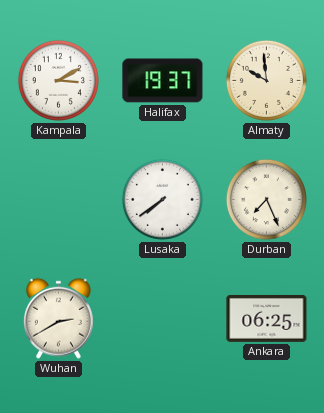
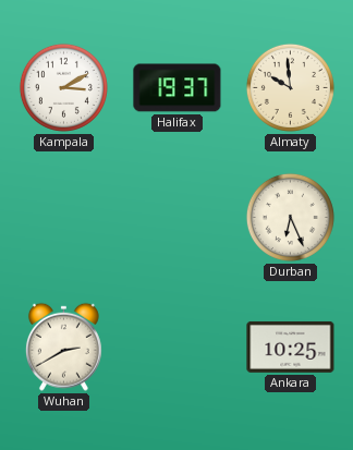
Lusaka: 7:39 -> none (162, 199)
Durban: 7:26 -> 6:26 (290, 217)
Ankara: 06:25 -> 10:25 (291, 346)
